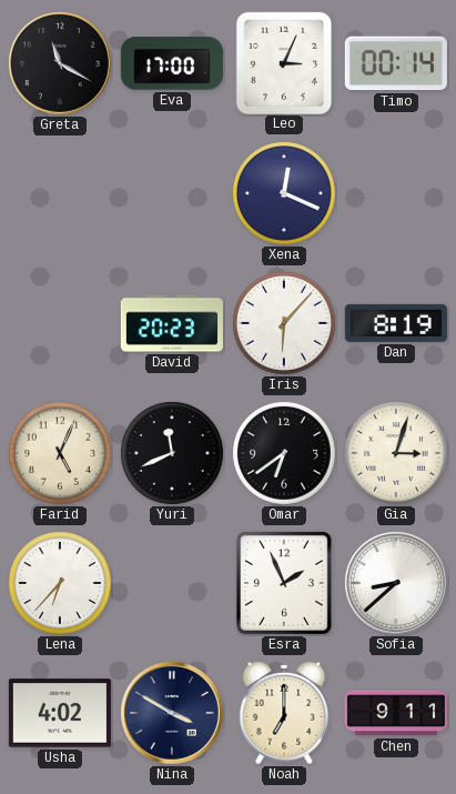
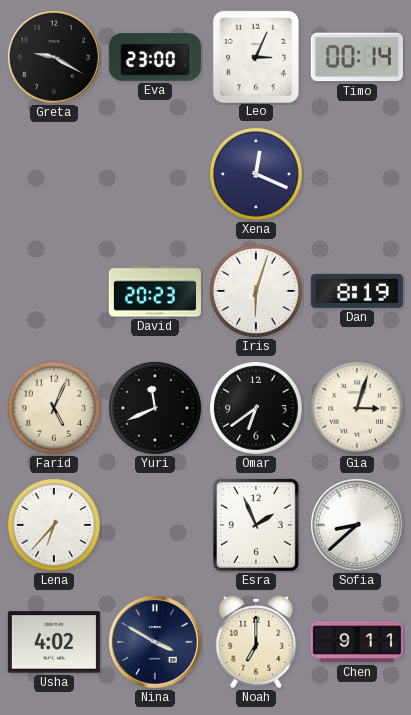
Greta: 11:20 -> 9:20 (54, 57)
Eva: 17:00 -> 23:00 (155, 57)
Iris: 6:07 -> 6:03 (257, 292)
